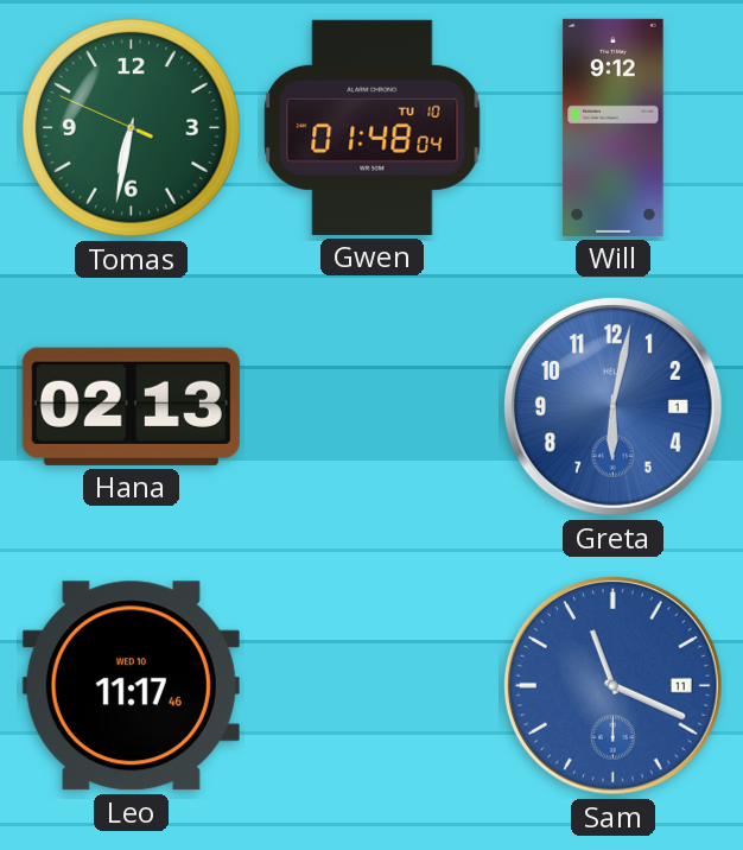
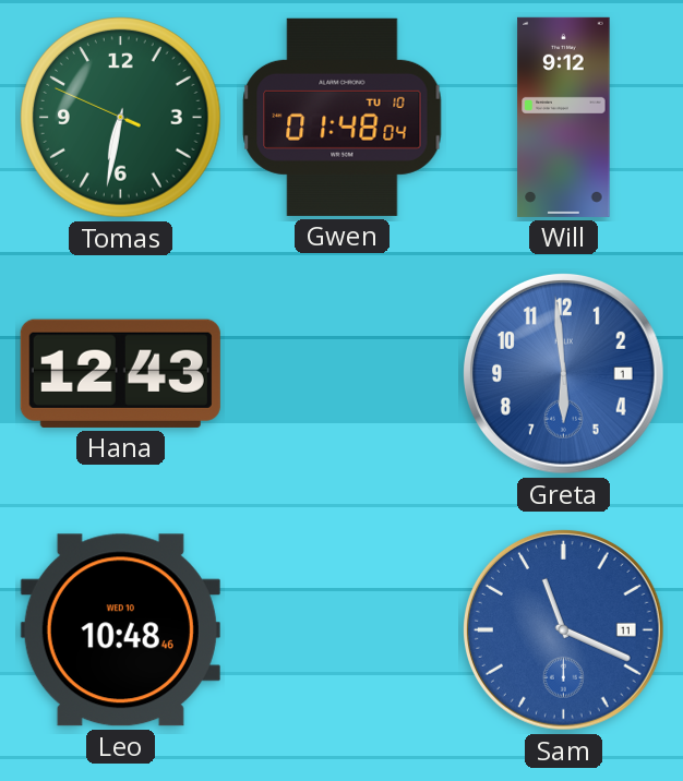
Hana: 02:13 -> 12:43 (120, 373)
Greta: 6:02 -> 5:59 (563, 373)
Leo: 11:17 -> 10:48 (120, 630)
